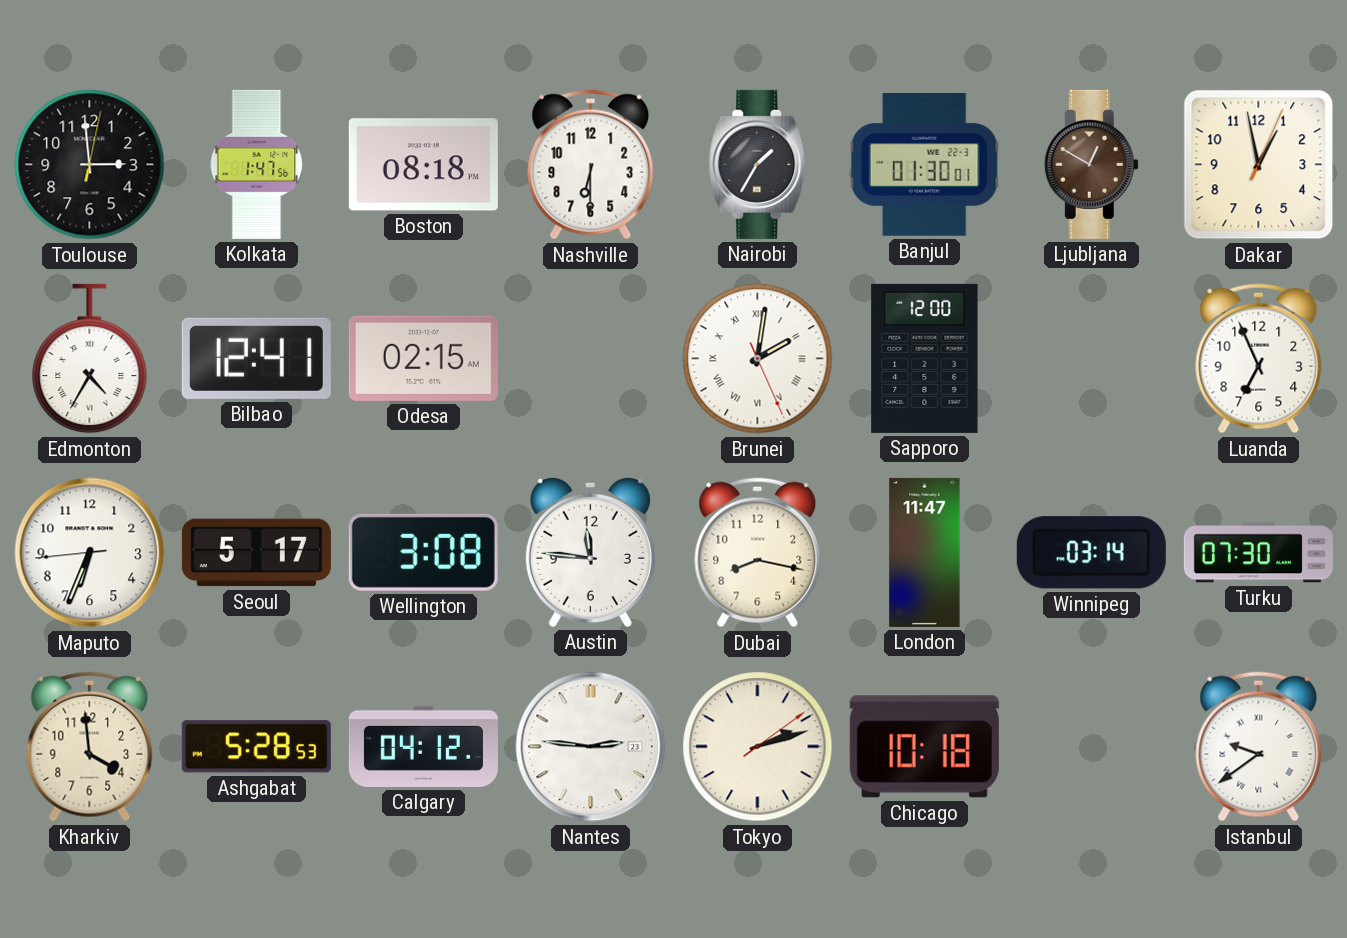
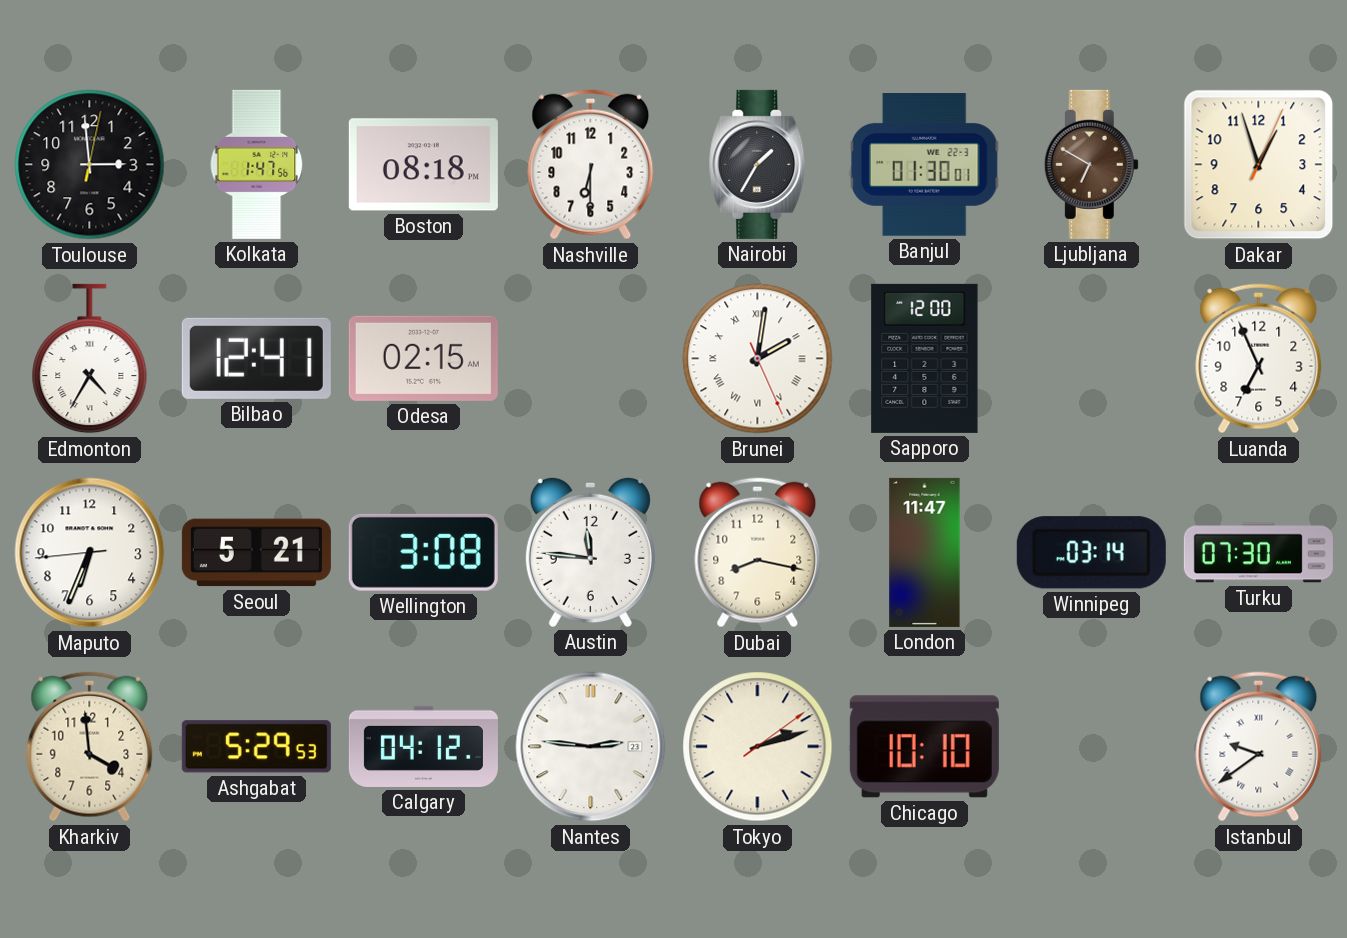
Ljubljana: 12:50 -> 6:50 (1091, 164)
Dakar: 12:58 -> 12:57 (1259, 165)
Seoul: 5:17 -> 5:21 (256, 553)
Ashgabat: 5:28 -> 5:29 (256, 747)
Chicago: 10:18 -> 10:10 (924, 747)
